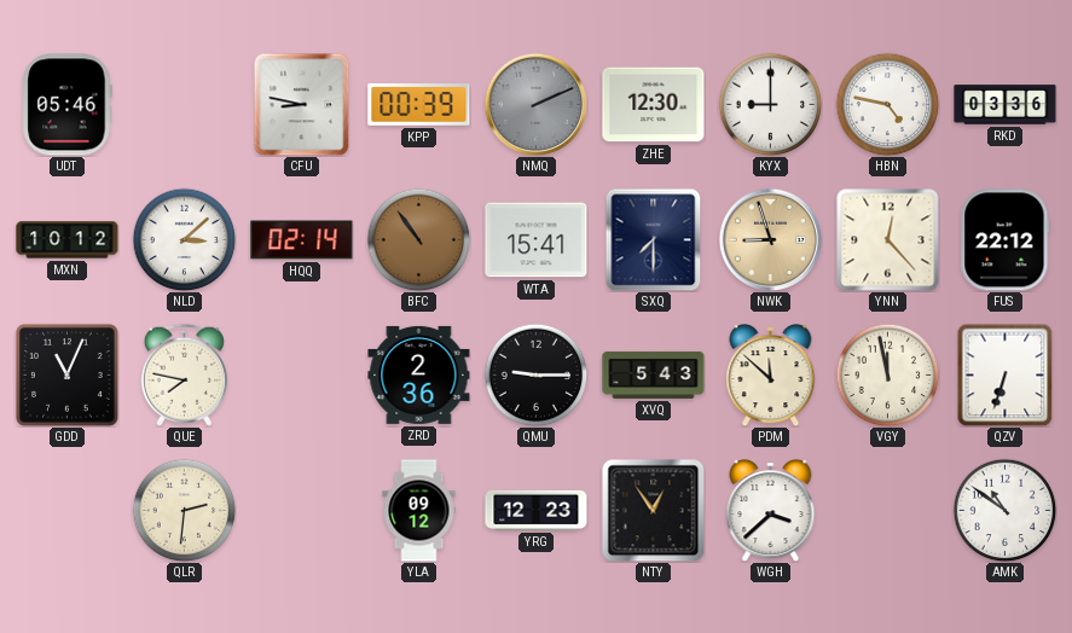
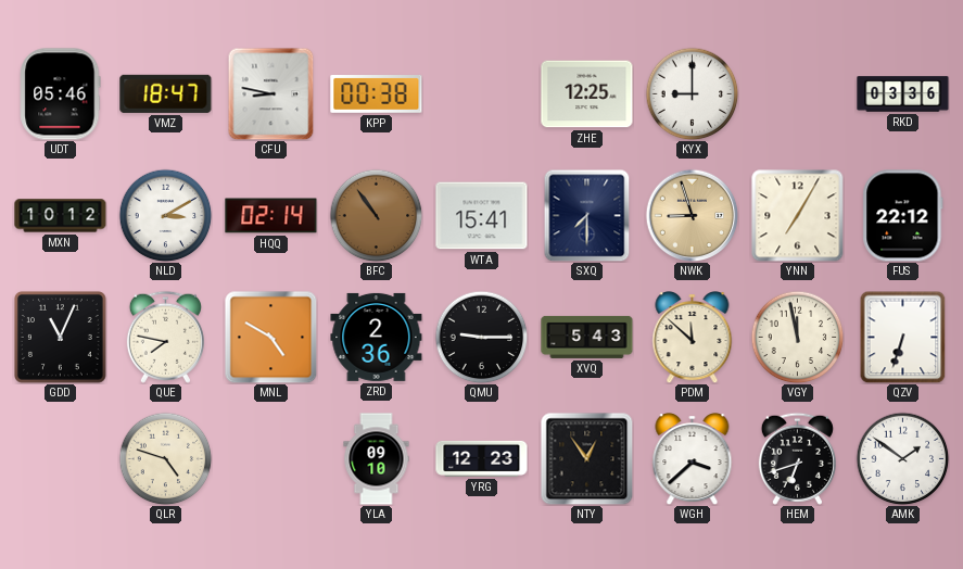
VMZ: none -> 18:47 (166, 93)
KPP: 00:39 -> 00:38 (377, 94)
NMQ: 2:11 -> none (535, 104)
ZHE: 12:30 -> 12:25 (587, 94)
HBN: 4:47 -> none (887, 104)
NLD: 3:08 -> 3:10 (165, 215)
YNN: 12:23 -> 7:05 (798, 216)
MNL: none -> 4:50 (270, 337)
QLR: 2:31 -> 4:48 (165, 458)
YLA: 09:12 -> 09:10 (377, 459)
HEM: none -> 6:42 (797, 458)
AMK: 10:51 -> 1:51 (902, 458)
